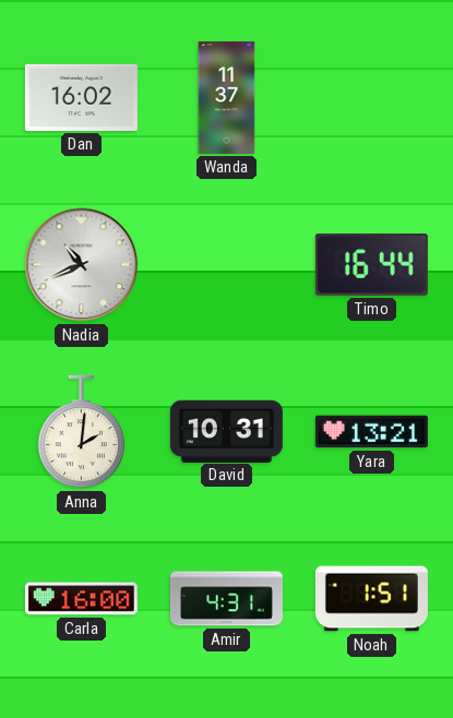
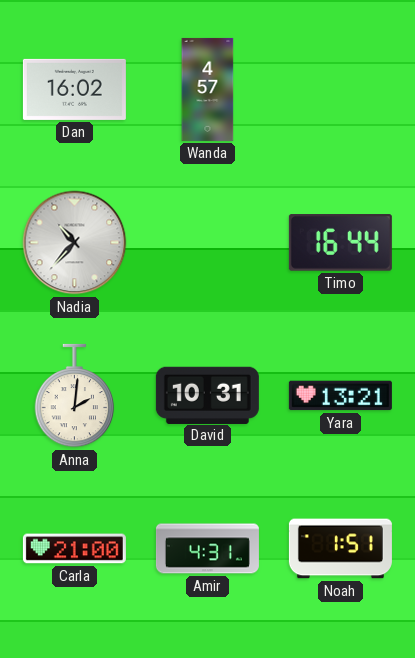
Wanda: 11:37 -> 4:57 (208, 89)
Nadia: 10:41 -> 10:37 (75, 243)
Carla: 16:00 -> 21:00 (74, 549)
